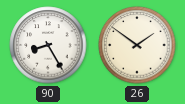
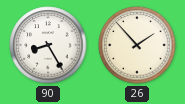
26: 1:51 -> 1:53 (137, 45)
